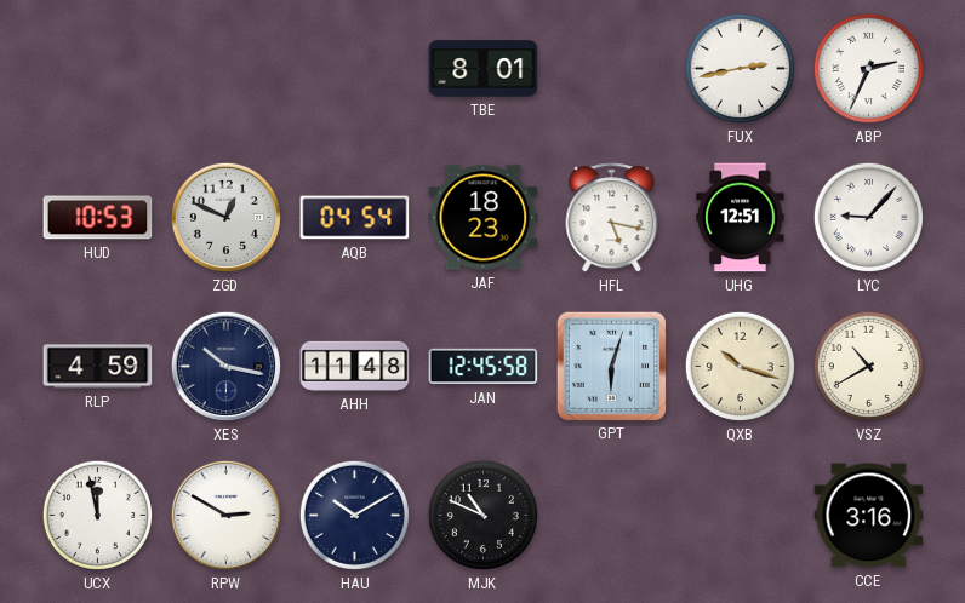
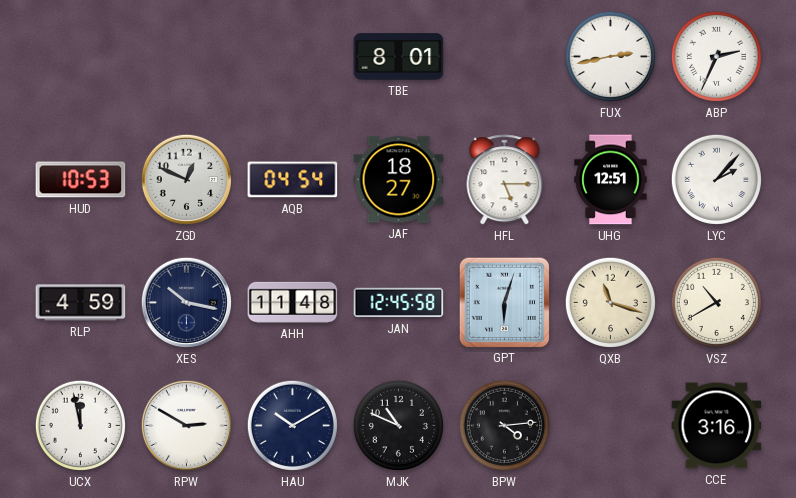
JAF: 18:23 -> 18:27 (399, 180)
HFL: 5:17 -> 5:15 (505, 180)
LYC: 9:07 -> 2:07 (716, 179)
QXB: 10:18 -> 11:18 (610, 302)
BPW: none -> 4:14 (504, 425)
